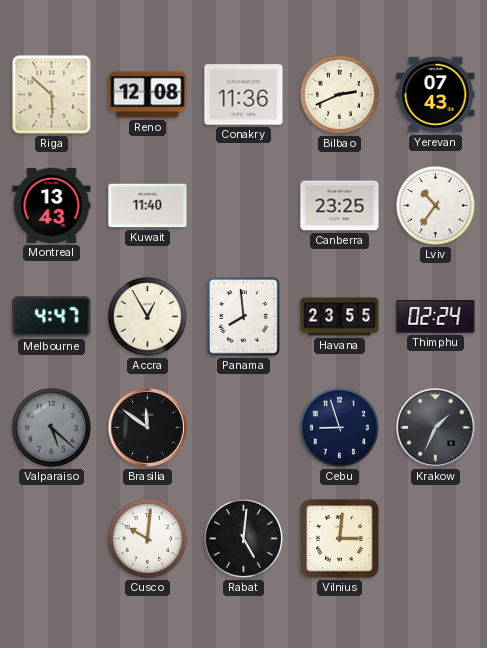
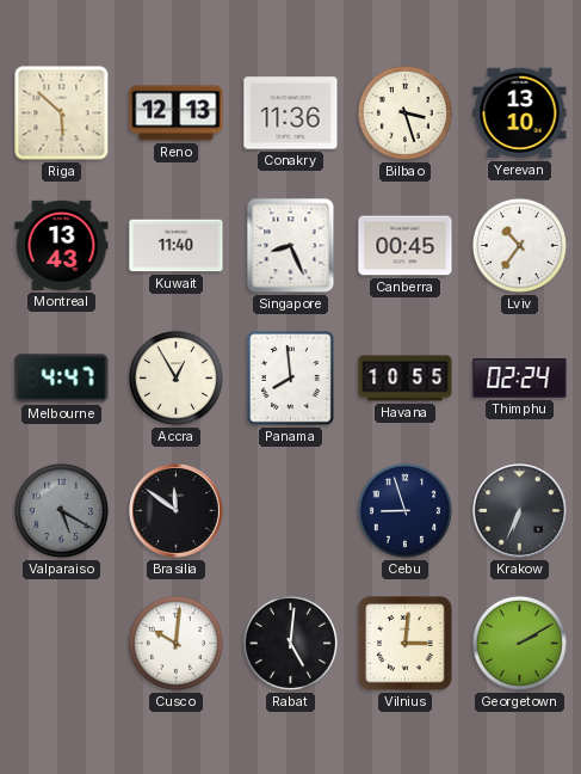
Reno: 12:08 -> 12:13 (177, 113)
Bilbao: 2:41 -> 3:27 (404, 112)
Yerevan: 07:43 -> 13:10 (520, 113)
Singapore: none -> 8:26 (291, 246)
Canberra: 23:25 -> 00:45 (406, 246)
Havana: 23:55 -> 10:55 (406, 379)
Valparaiso: 5:22 -> 5:20 (61, 510)
Krakow: 1:34 -> 6:34 (520, 511)
Georgetown: none -> 2:10 (519, 643)
